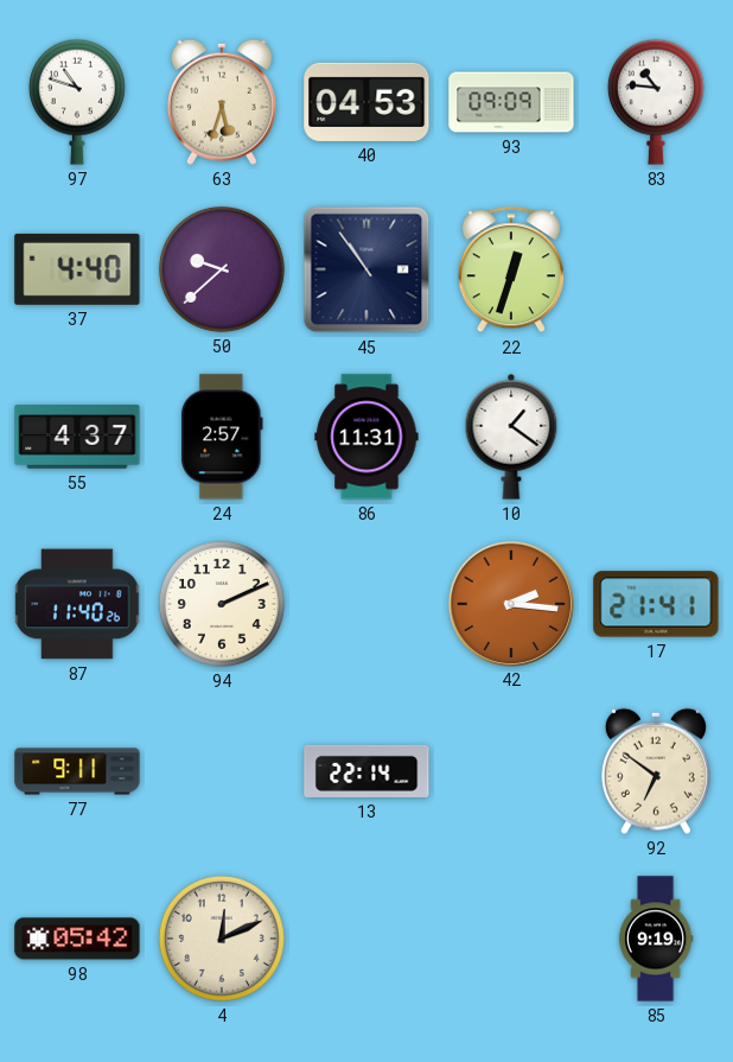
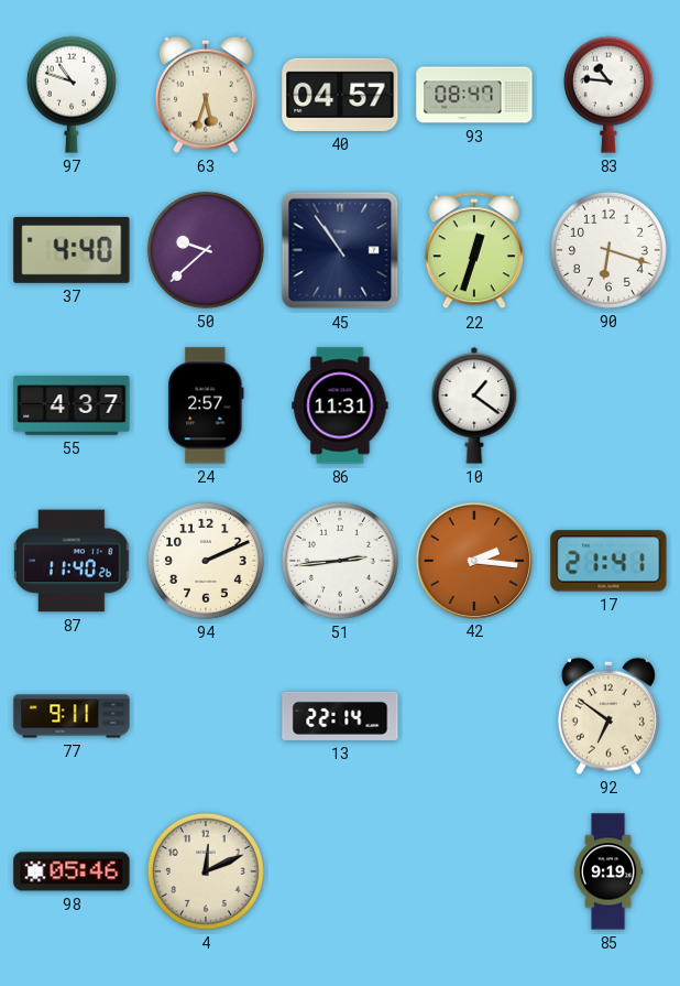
40: 04:53 -> 04:57 (340, 95)
93: 09:09 -> 08:47 (474, 95)
90: none -> 6:18 (608, 250)
51: none -> 2:44 (340, 561)
98: 05:42 -> 05:46 (72, 871)
